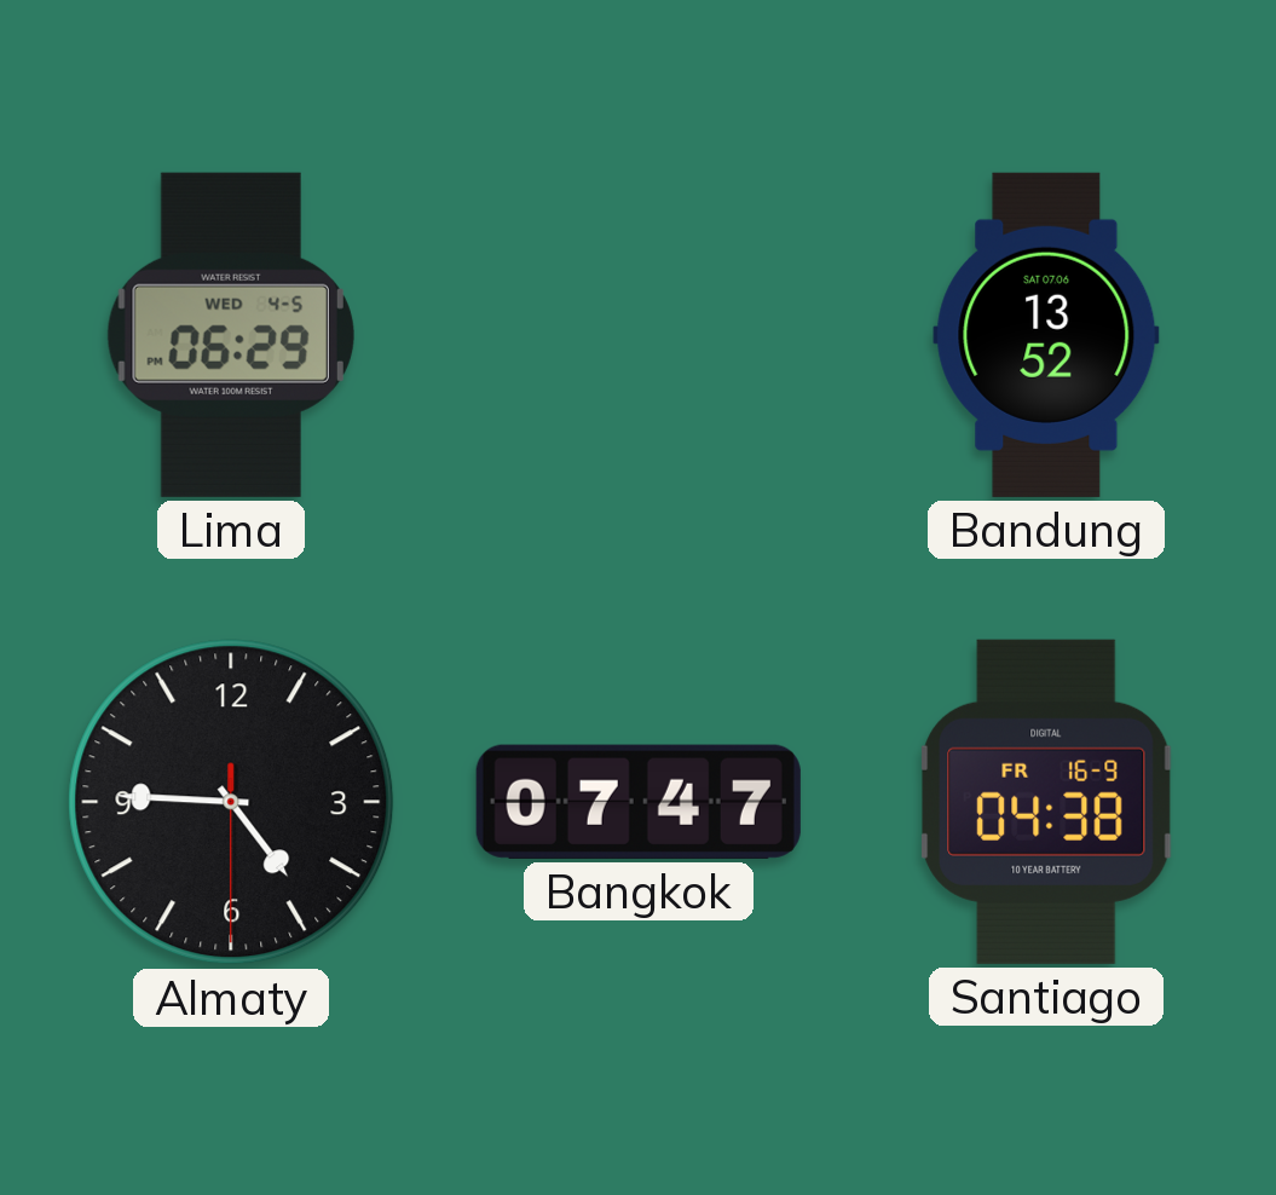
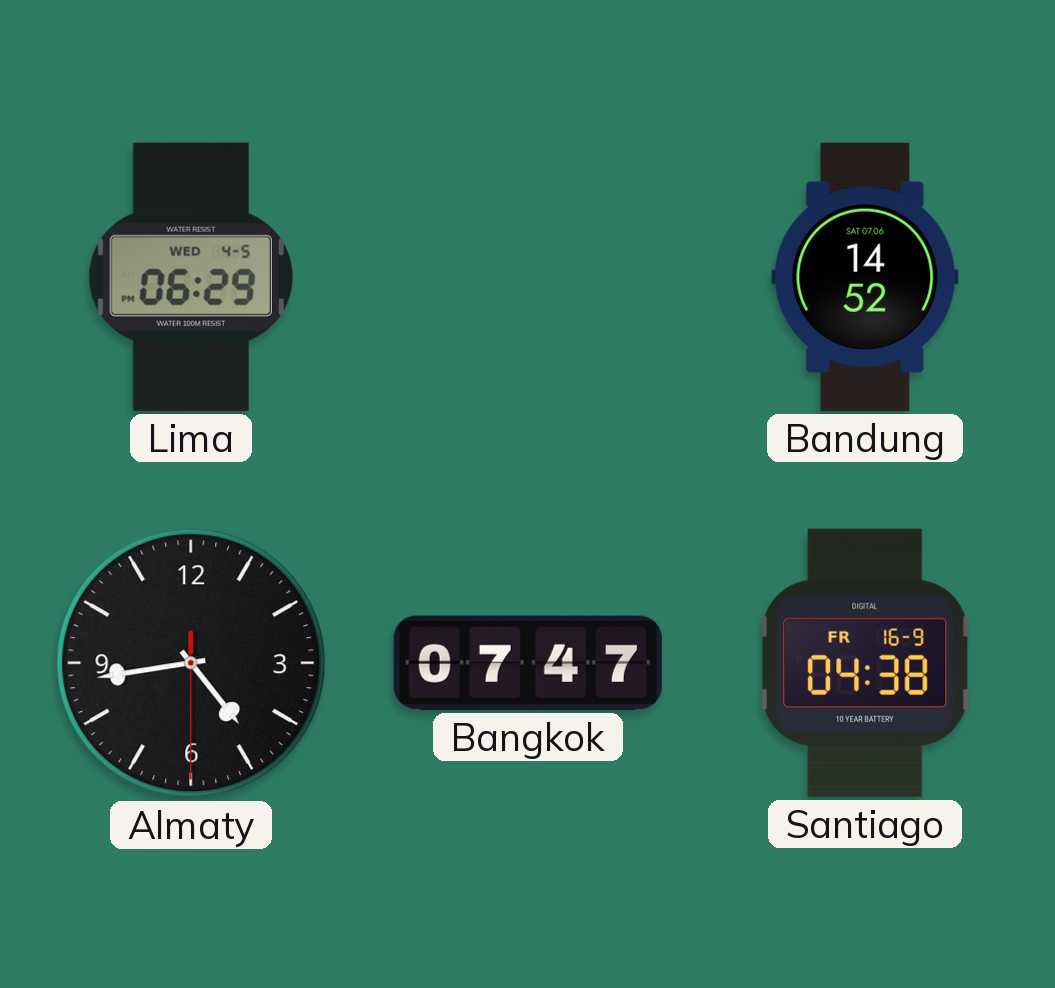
Bandung: 13:52 -> 14:52 (865, 277)
Almaty: 4:45 -> 4:43 (191, 663)
